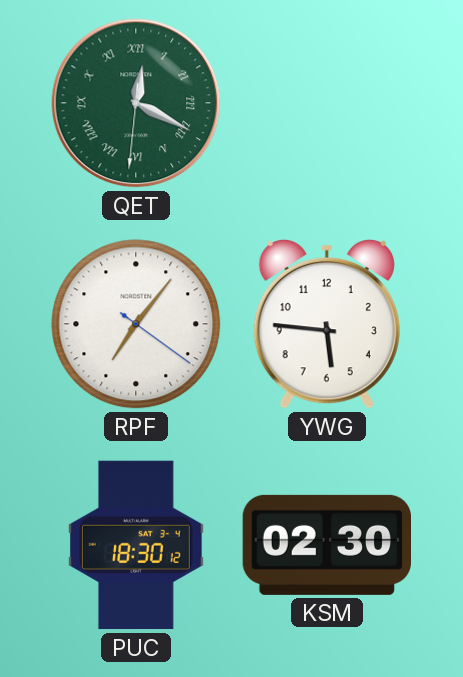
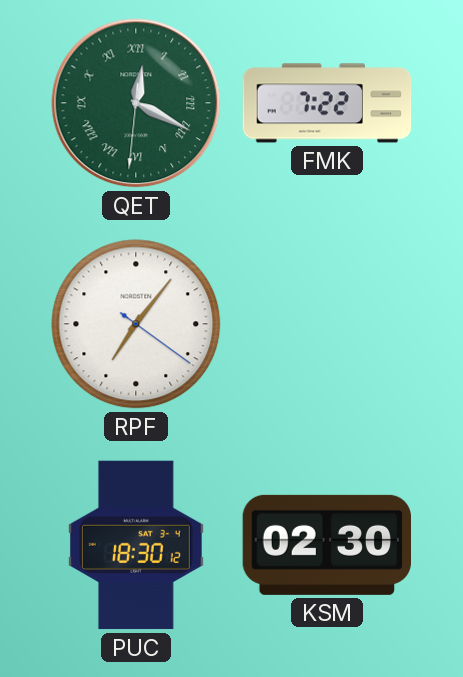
FMK: none -> 7:22 (327, 103)
YWG: 5:46 -> none (327, 324)
